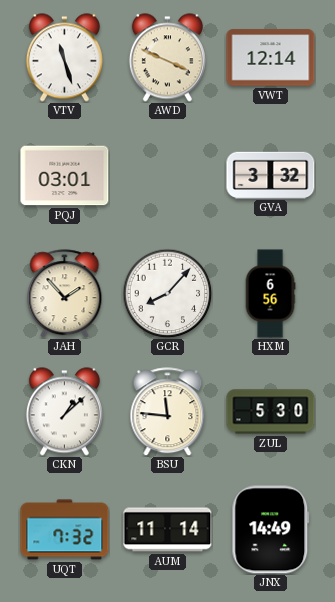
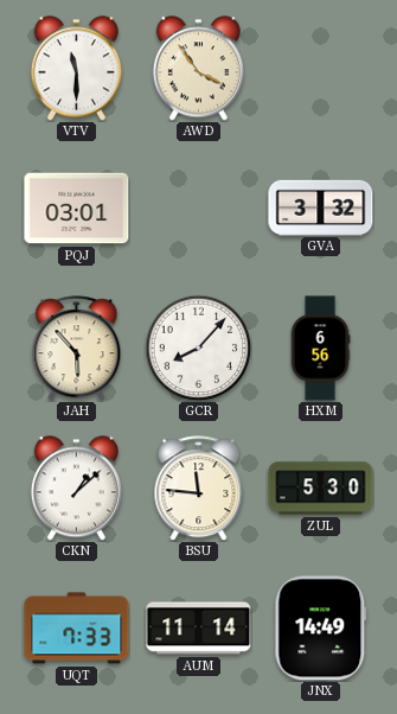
VTV: 11:27 -> 11:30 (76, 69)
AWD: 3:49 -> 3:54 (198, 69)
VWT: 12:14 -> none (271, 58)
JAH: 1:53 -> 5:53 (77, 349)
UQT: 7:32 -> 7:33 (77, 629)
